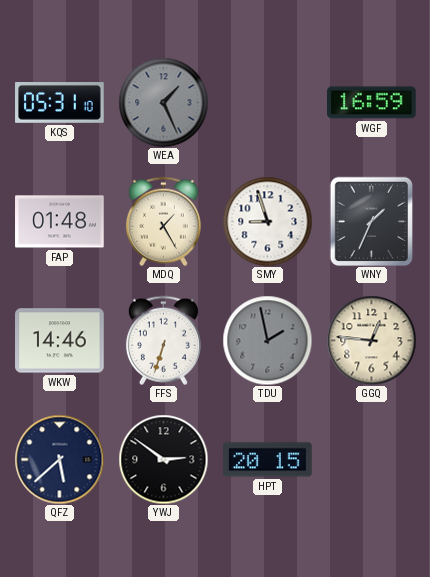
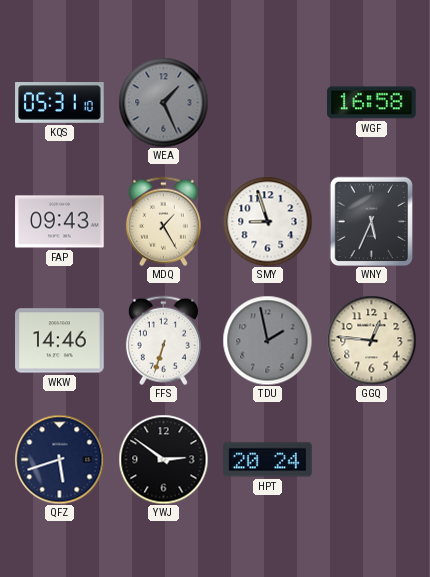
WGF: 16:59 -> 16:58 (372, 103)
FAP: 01:48 -> 09:43 (60, 222)
WNY: 1:34 -> 5:34 (372, 221)
QFZ: 5:38 -> 5:42 (59, 459)
HPT: 20:15 -> 20:24 (268, 460)
